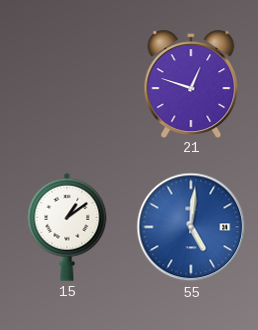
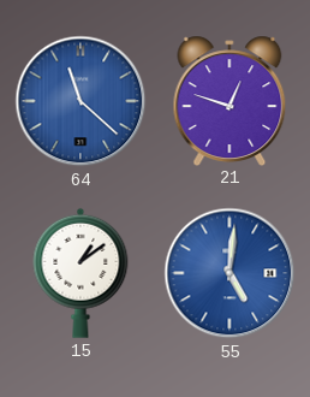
64: none -> 11:22 (81, 101)
